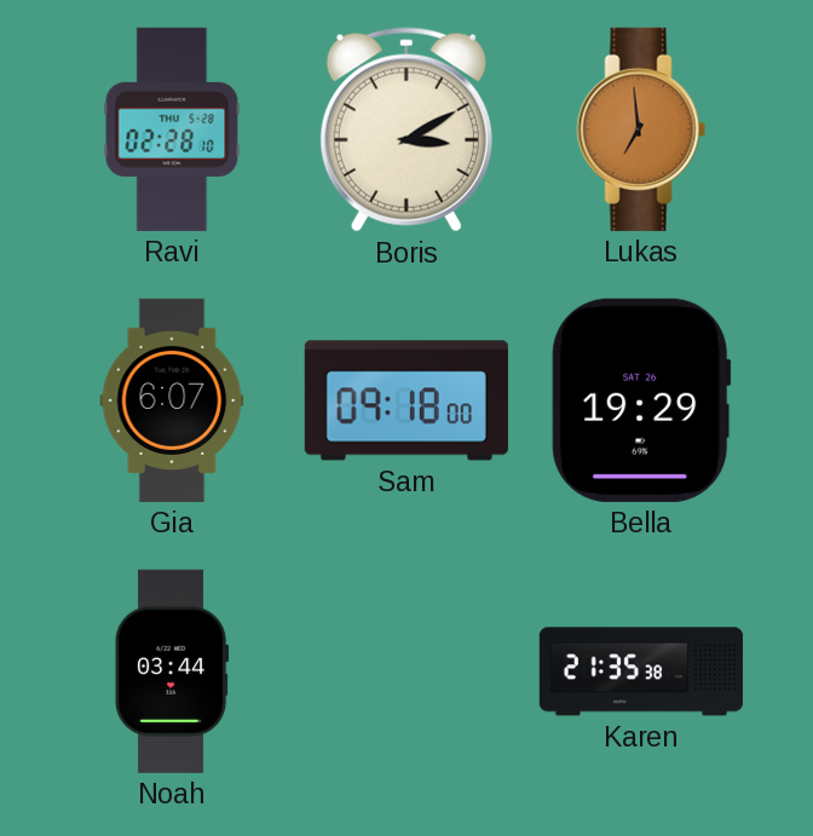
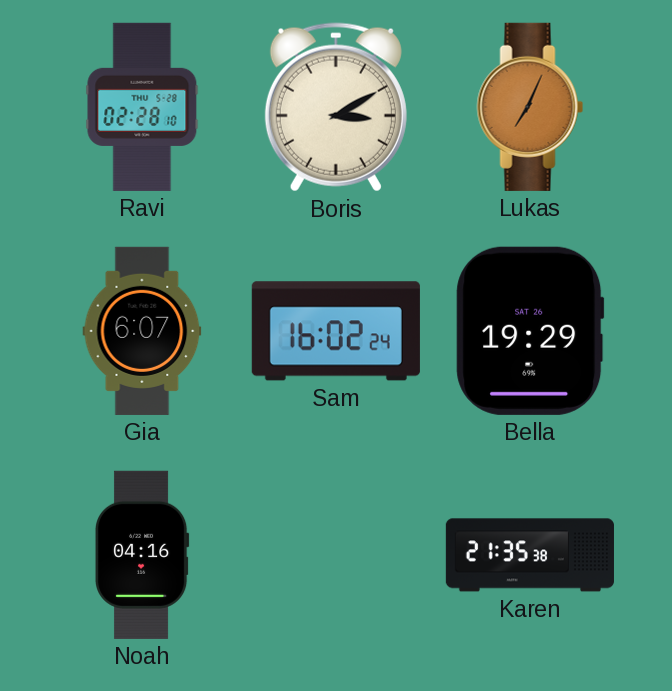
Lukas: 6:59 -> 7:04 (530, 107)
Sam: 09:18 -> 16:02 (336, 331)
Noah: 03:44 -> 04:16 (143, 555)
